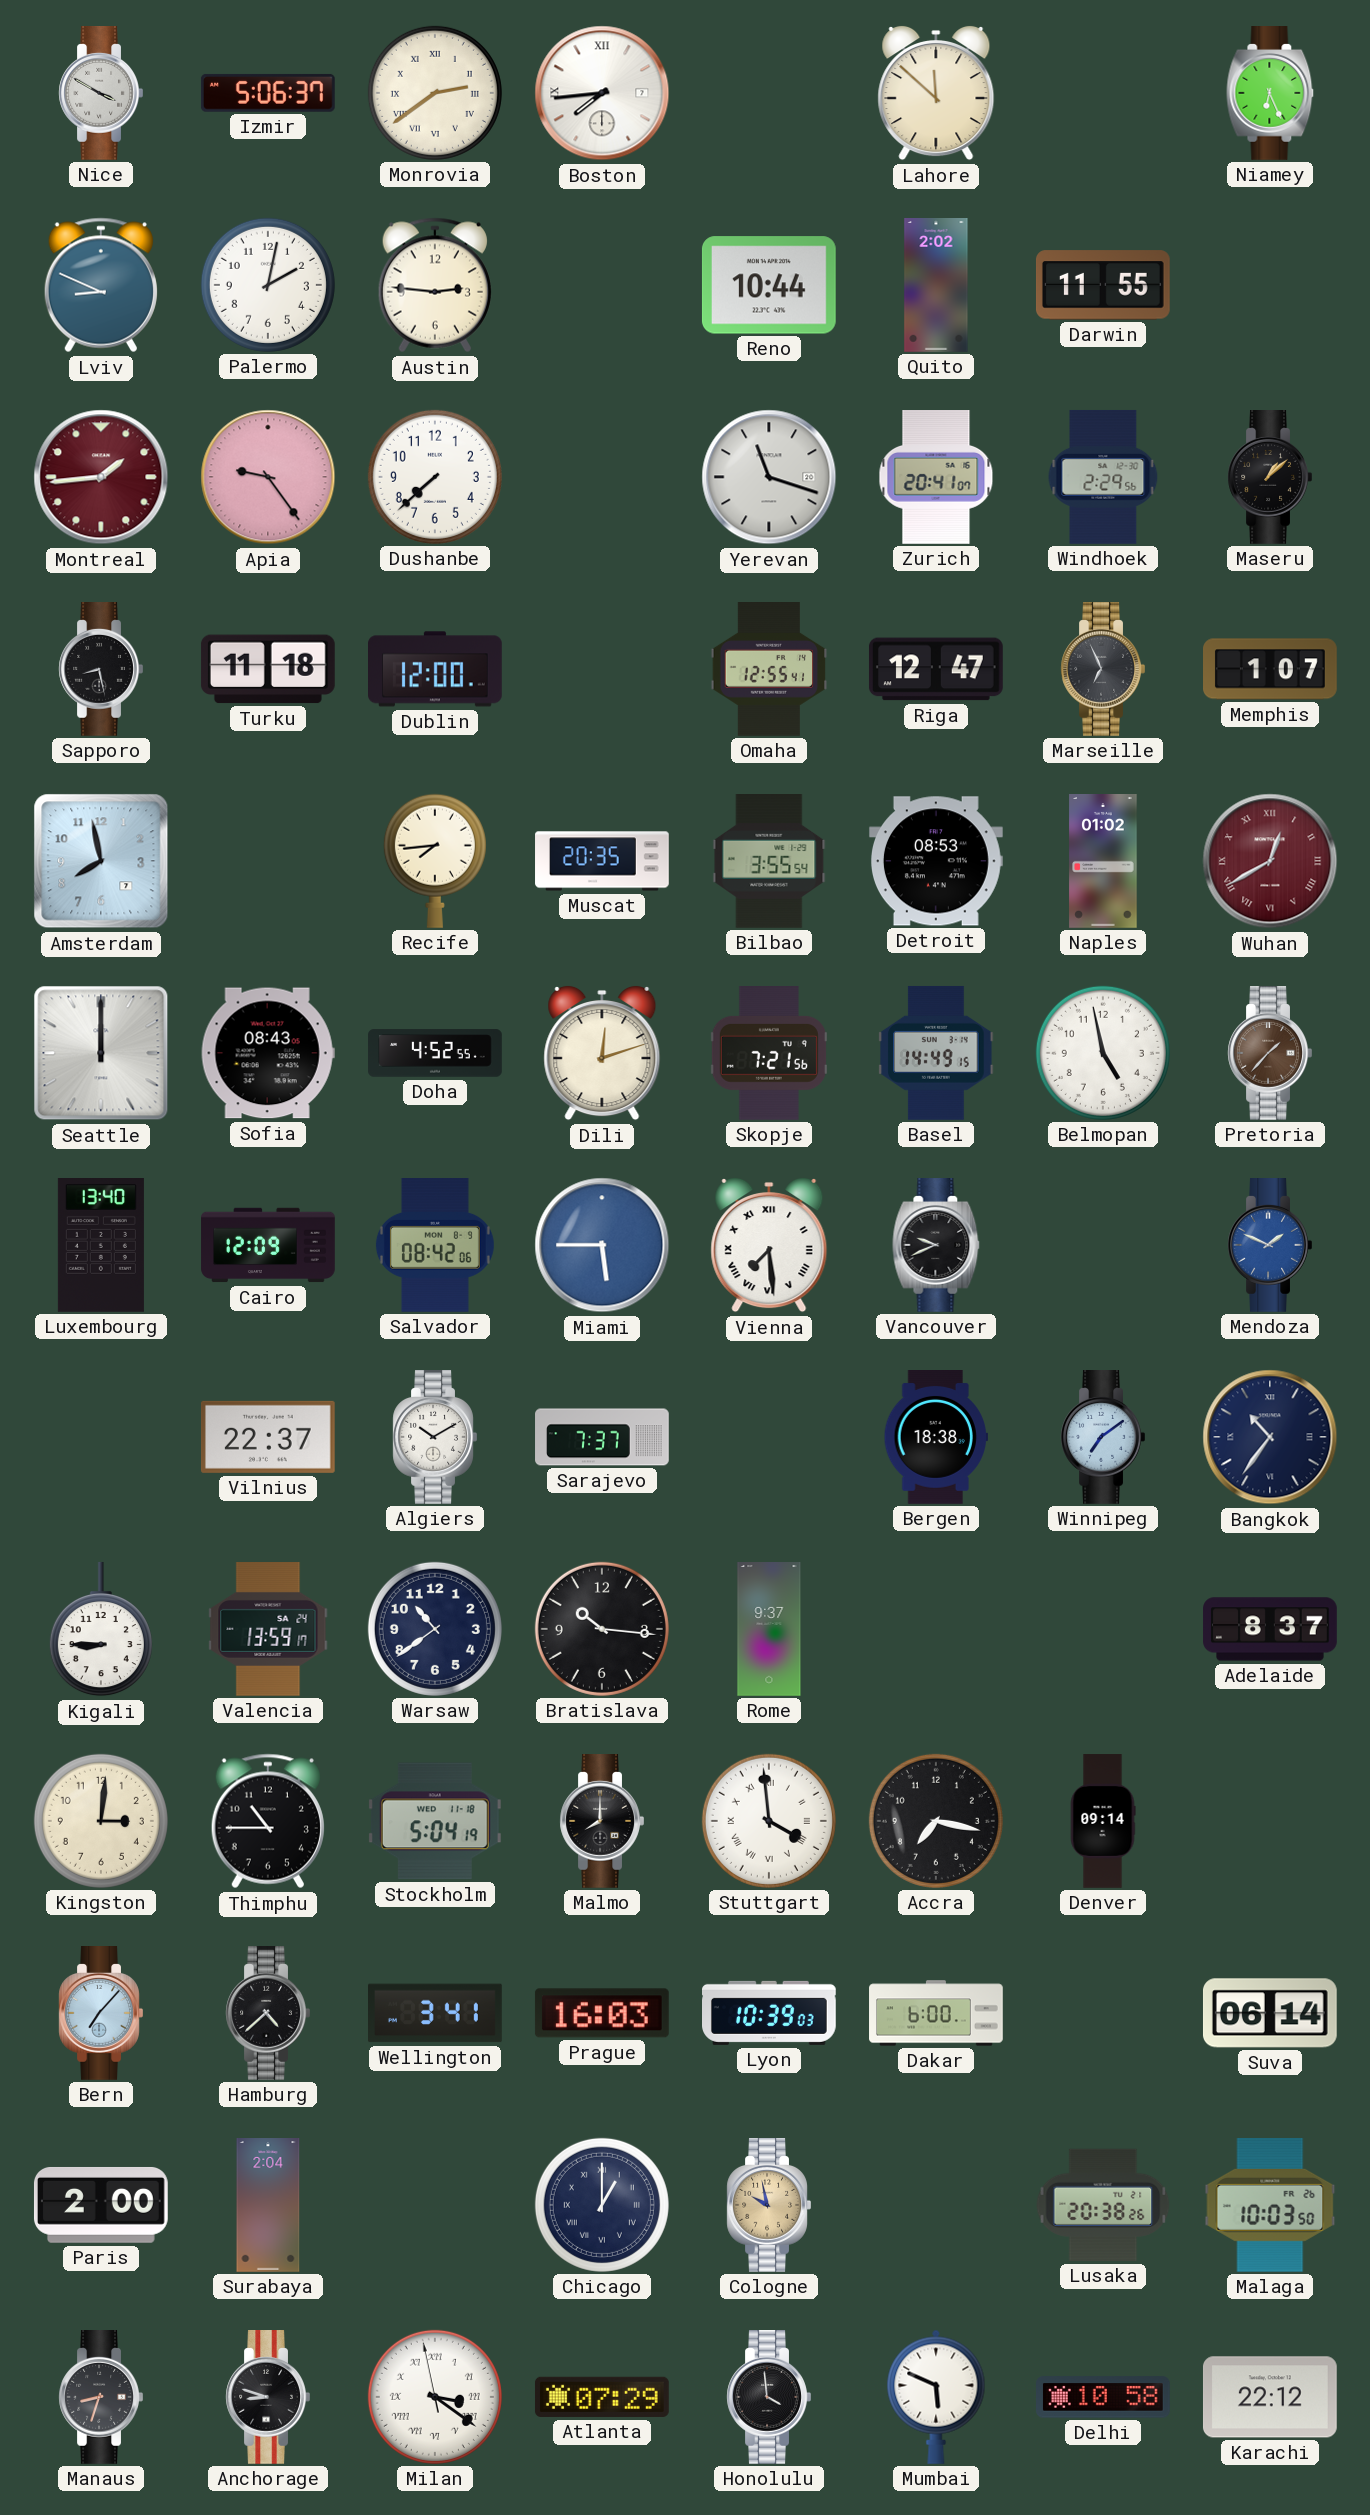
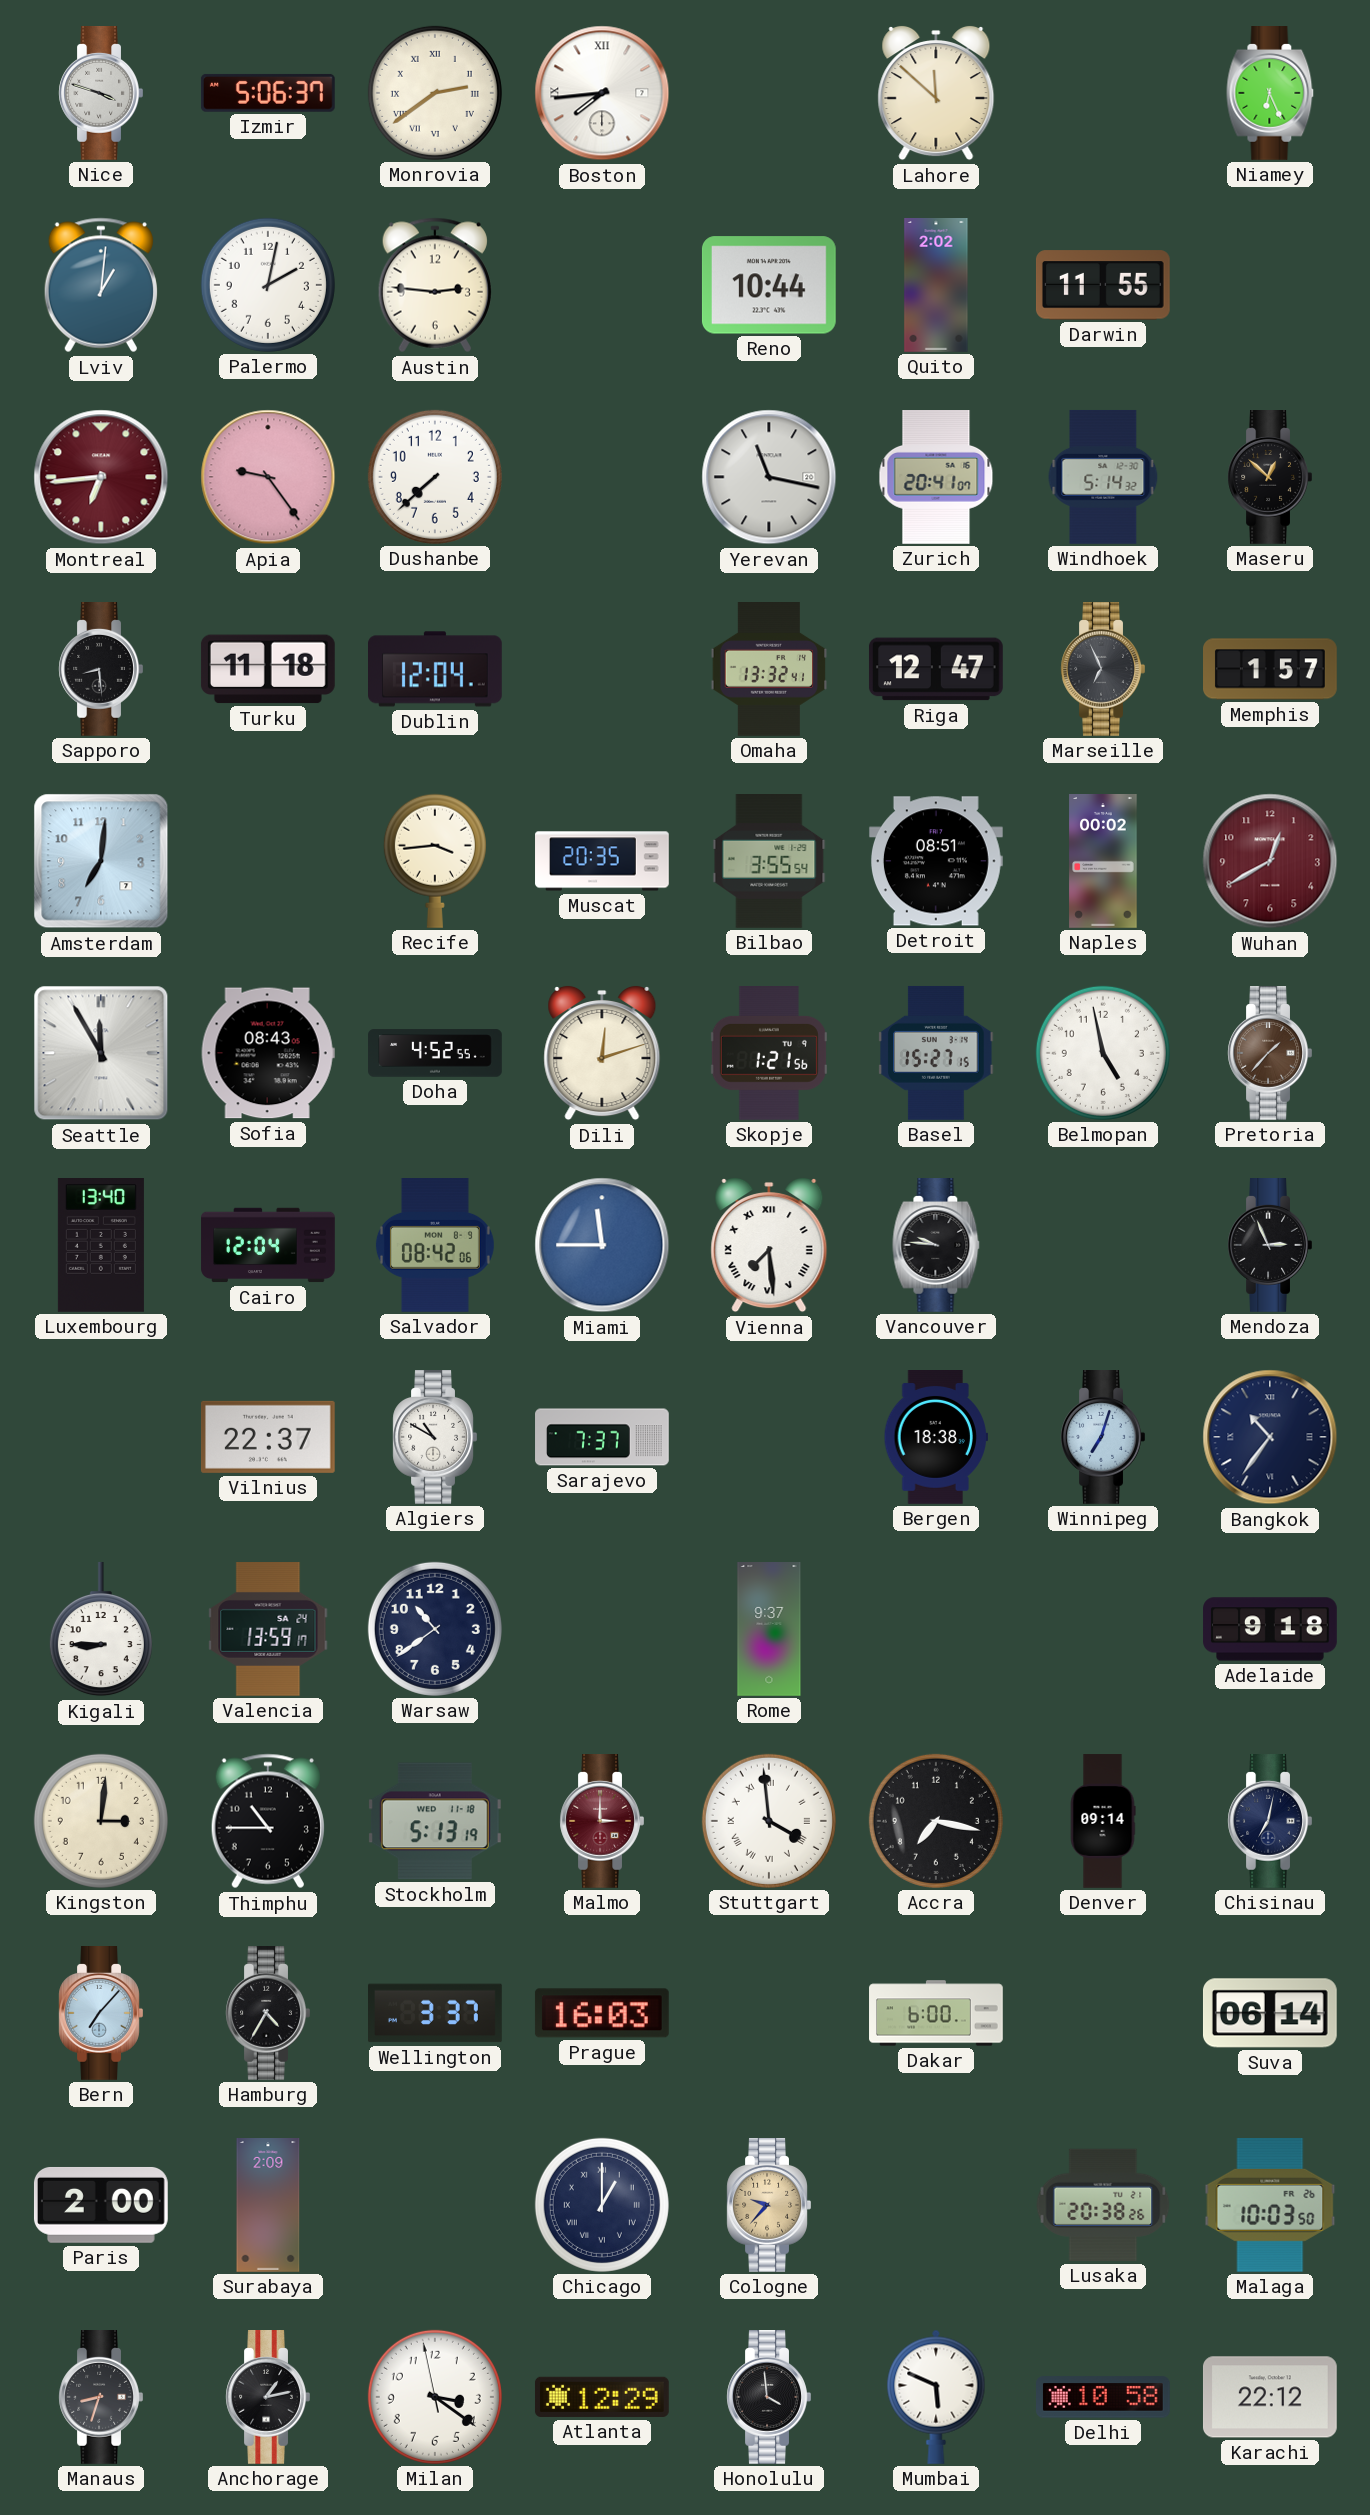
Nice: 3:50 -> 3:48 (101, 94)
Lviv: 8:49 -> 1:01 (101, 285)
Montreal: 1:44 -> 6:44 (101, 477)
Yerevan: 11:18 -> 11:17 (769, 477)
Windhoek: 2:29 -> 5:14 (1103, 477)
Maseru: 1:08 -> 12:52 (1270, 478)
Sapporo: 8:28 -> 8:29 (101, 670)
Dublin: 12:00 -> 12:04 (436, 669)
Omaha: 12:55 -> 13:32 (769, 670)
Memphis: 1:07 -> 1:57 (1271, 669)
Amsterdam: 7:58 -> 7:01 (101, 861)
Recife: 7:44 -> 3:44 (435, 861)
Detroit: 08:53 -> 08:51 (936, 861)
Naples: 01:02 -> 00:02 (1103, 862)
Wuhan numerals: Roman -> Arabic (1270, 861)
Seattle: 12:00 -> 11:55 (101, 1053)
Skopje: 7:21 -> 1:21 (769, 1054)
Basel: 14:49 -> 15:27 (936, 1053)
Cairo: 12:09 -> 12:04 (268, 1245)
Miami: 5:45 -> 11:45 (602, 1245)
Vancouver: 9:41 -> 9:46 (936, 1246)
Mendoza: 1:49 -> 2:56 (1270, 1246)
Mendoza dial: blue -> black (1270, 1246)
Algiers: 10:10 -> 10:50 (435, 1438)
Winnipeg: 7:09 -> 7:03 (1103, 1438)
Bratislava: 10:16 -> none (602, 1629)
Adelaide: 8:37 -> 9:18 (1270, 1629)
Stockholm: 5:04 -> 5:13 (435, 1821)
Malmo: 8:00 -> 3:00 (602, 1822)
Malmo dial: black -> burgundy (602, 1822)
Chisinau: none -> 7:02 (1270, 1822)
Hamburg: 4:38 -> 4:35 (268, 2014)
Wellington: 3:41 -> 3:37 (436, 2013)
Lyon: 10:39 -> none (770, 2013)
Surabaya: 2:04 -> 2:09 (268, 2206)
Cologne: 9:58 -> 9:37 (769, 2206)
Anchorage: 8:48 -> 1:13 (268, 2398)
Milan numerals: Roman -> Arabic (435, 2397)
Atlanta: 07:29 -> 12:29 (602, 2397)
